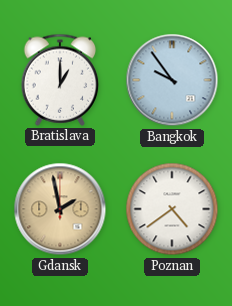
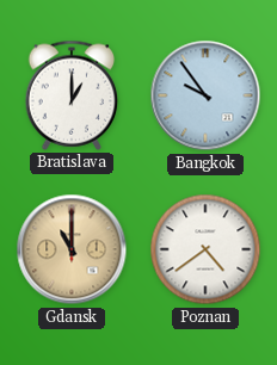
Gdansk: 1:58 -> 11:00 (72, 249)
